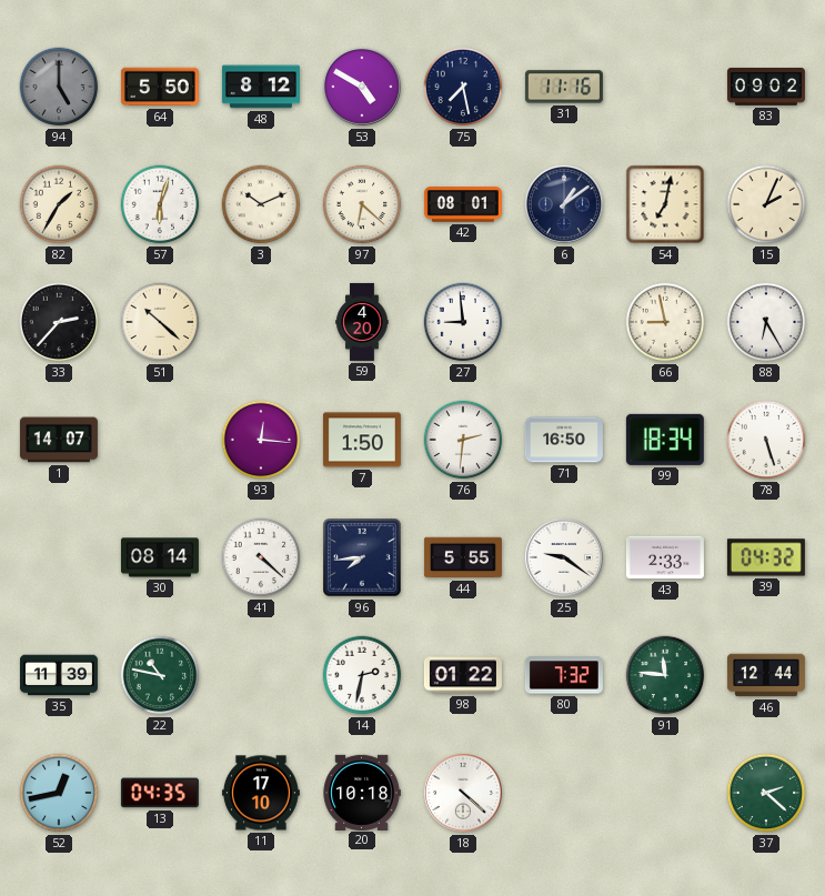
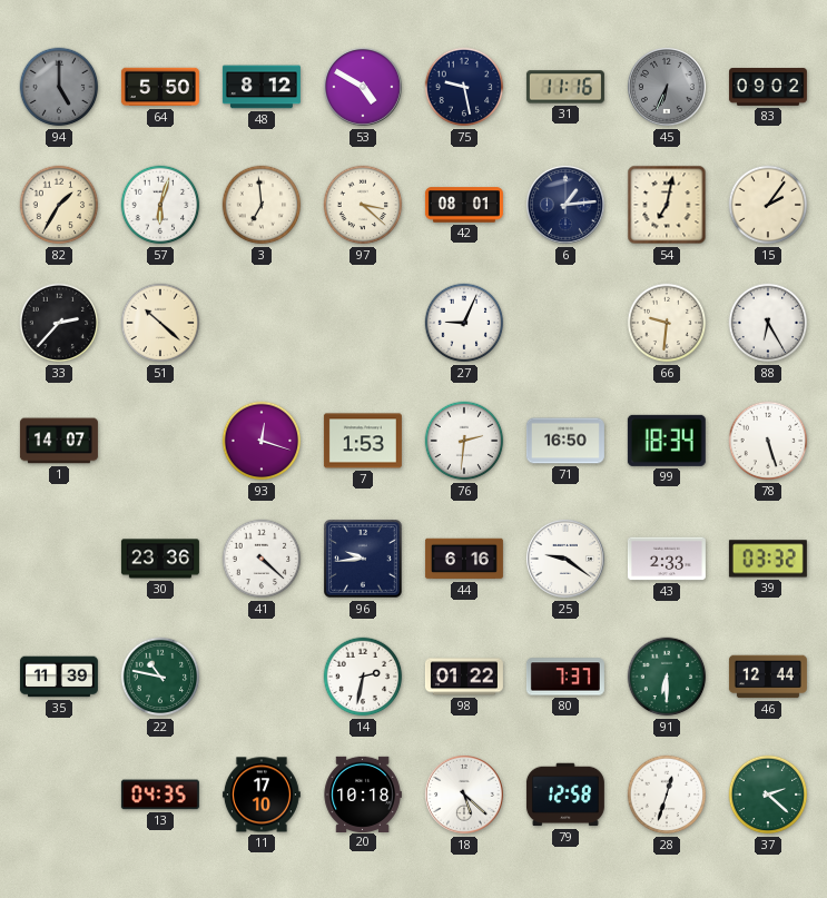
75: 7:28 -> 9:28 (464, 87)
45: none -> 6:34 (667, 87)
3: 10:11 -> 6:59 (262, 205)
97: 6:22 -> 3:22 (363, 205)
6: 1:09 -> 1:14 (565, 205)
15: 2:04 -> 2:06 (768, 205)
59: 4:20 -> none (362, 322)
27: 8:59 -> 9:04 (464, 323)
66: 8:58 -> 9:31 (667, 323)
93: 12:16 -> 12:18 (262, 441)
7: 1:50 -> 1:53 (363, 441)
30: 08:14 -> 23:36 (160, 559)
96: 7:44 -> 9:44 (364, 560)
44: 5:55 -> 6:16 (464, 559)
39: 04:32 -> 03:32 (768, 559)
80: 7:32 -> 7:37 (565, 677)
91: 11:46 -> 6:30 (667, 677)
52: 12:43 -> none (59, 793)
18: 4:22 -> 5:22 (464, 795)
79: none -> 12:58 (565, 795)
28: none -> 12:33 (667, 795)
